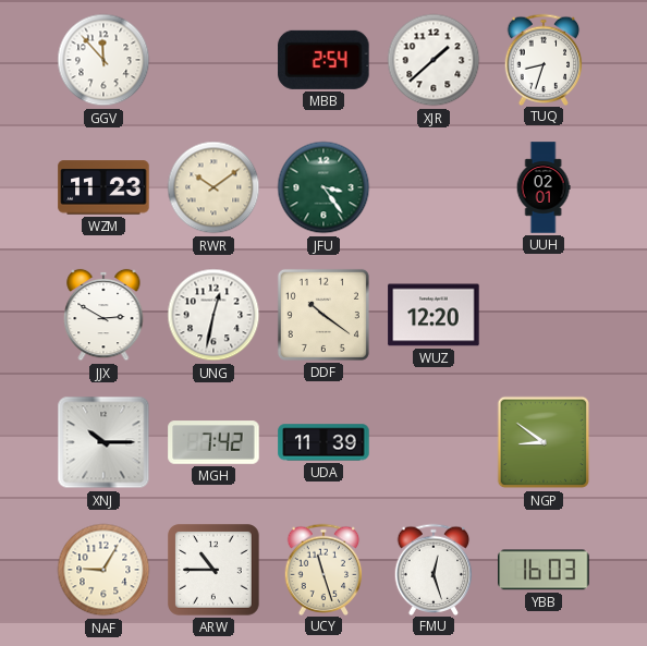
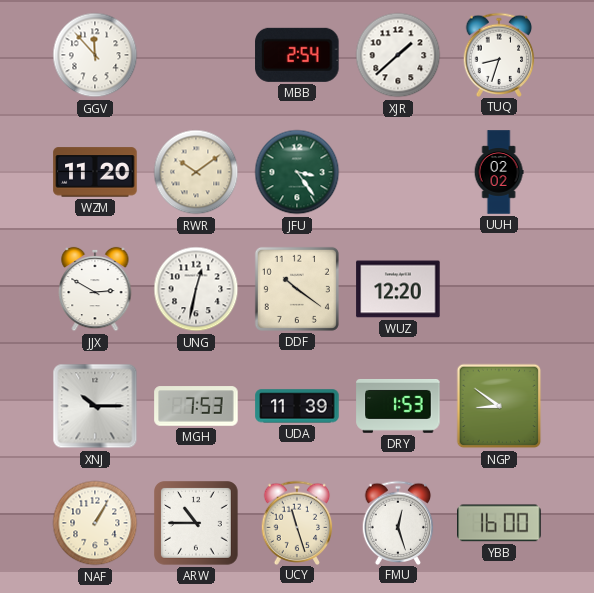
WZM: 11:23 -> 11:20 (95, 172)
UUH: 02:01 -> 02:02 (499, 172)
MGH: 7:42 -> 7:53 (196, 406)
DRY: none -> 1:53 (398, 407)
NAF: 9:05 -> 1:05 (95, 523)
YBB: 16:03 -> 16:00 (499, 523)
